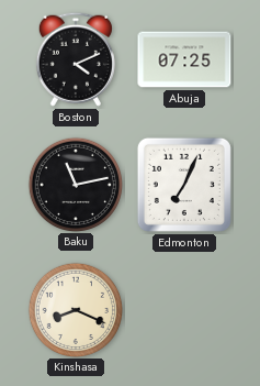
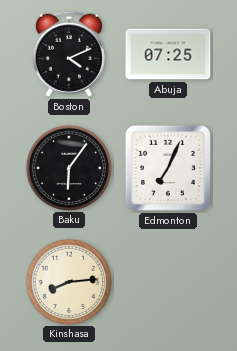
Baku: 11:13 -> 6:06 (68, 167)
Kinshasa: 8:19 -> 8:14 (68, 281)
